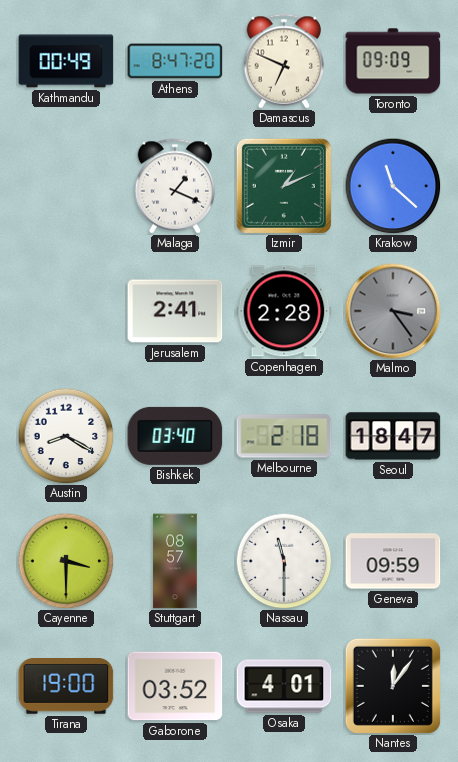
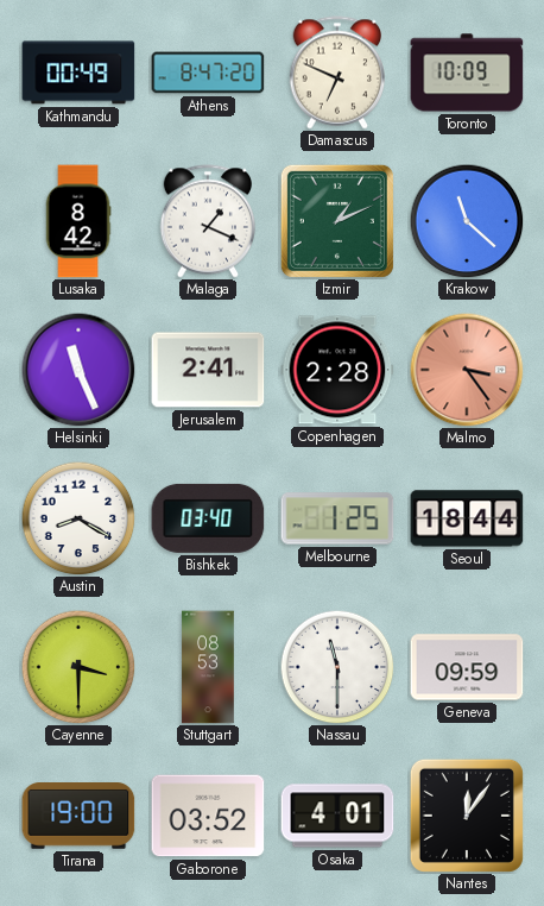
Toronto: 09:09 -> 10:09 (467, 73)
Lusaka: none -> 8:42 (78, 221)
Helsinki: none -> 11:26 (78, 370)
Malmo dial: grey -> salmon (467, 370)
Melbourne: 2:18 -> 1:25 (337, 518)
Seoul: 18:47 -> 18:44 (467, 518)
Stuttgart: 08:57 -> 08:53 (208, 667)
